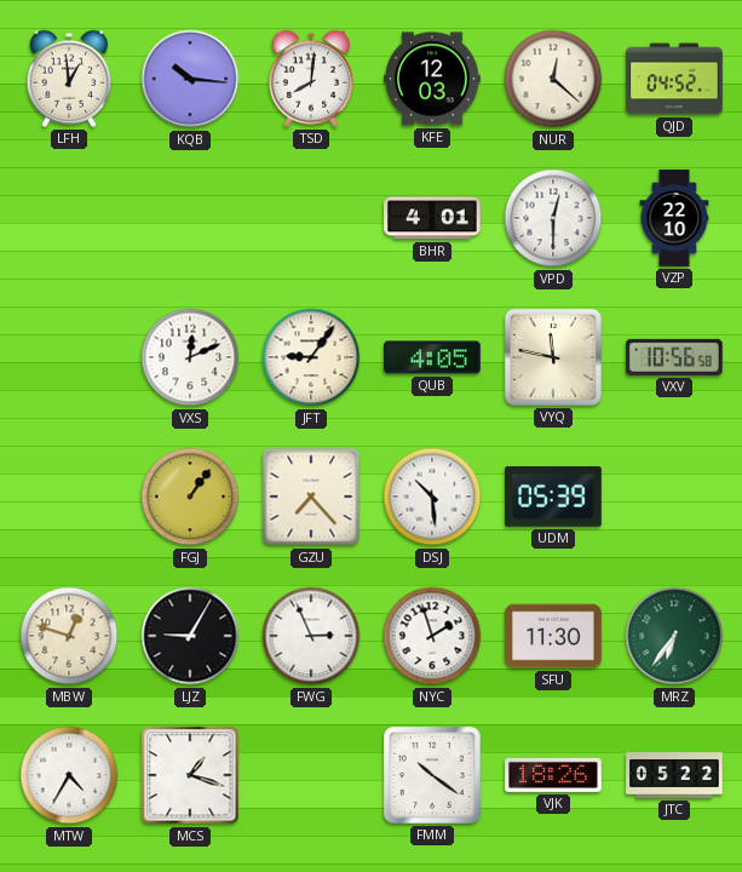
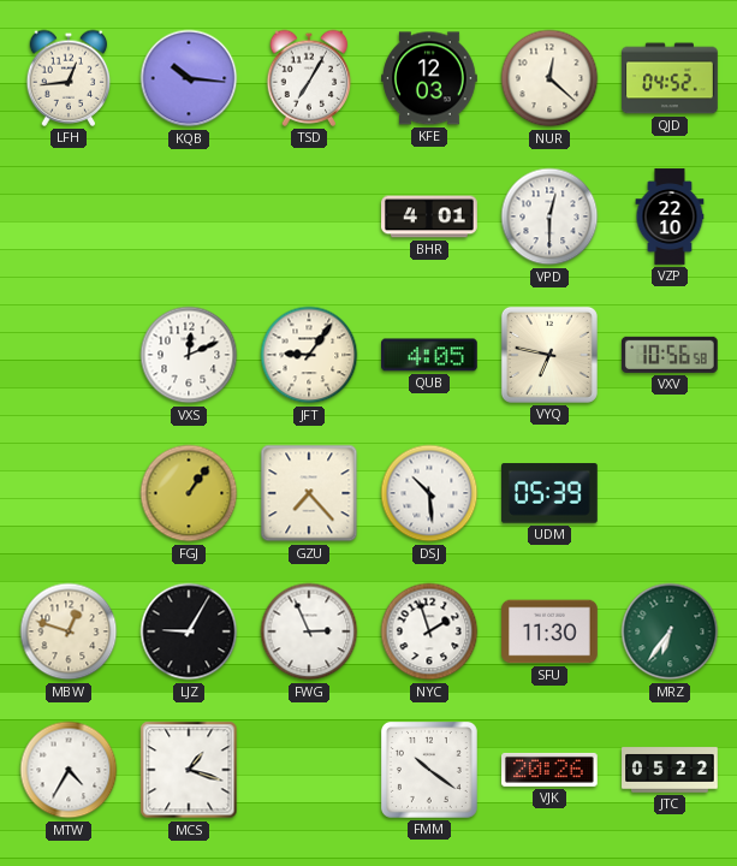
LFH: 12:59 -> 12:44 (69, 78)
TSD: 8:01 -> 7:05 (309, 78)
VYQ: 11:47 -> 6:47 (549, 355)
VJK: 18:26 -> 20:26 (551, 770)
